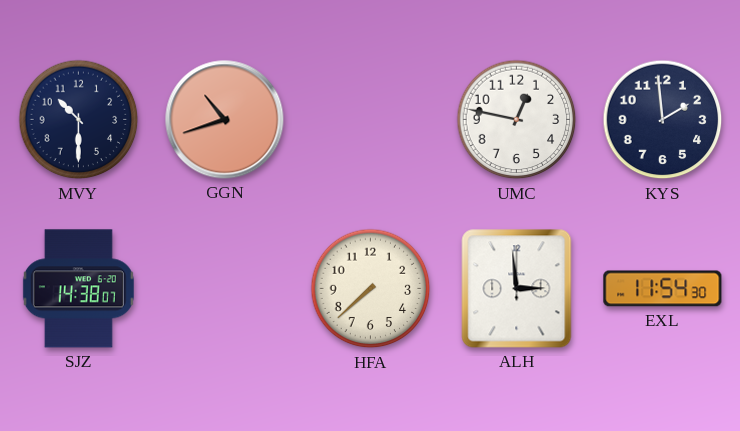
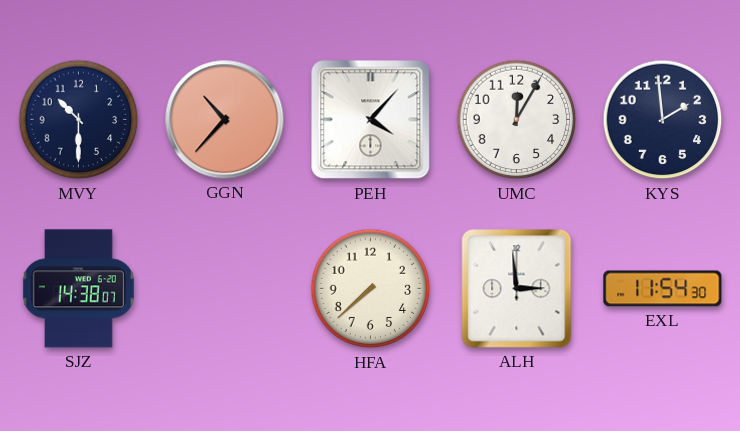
GGN: 10:42 -> 10:37 (225, 120)
PEH: none -> 4:07 (371, 120)
UMC: 12:47 -> 12:05 (517, 120)
